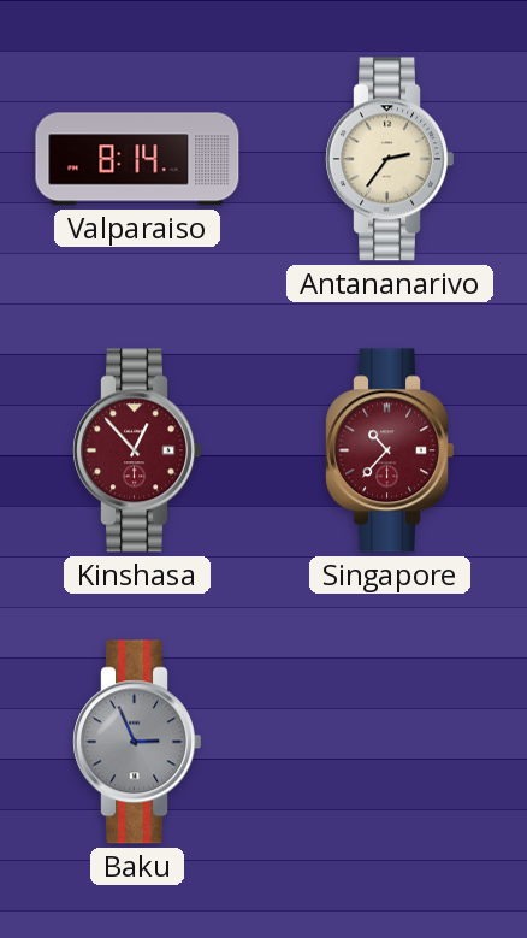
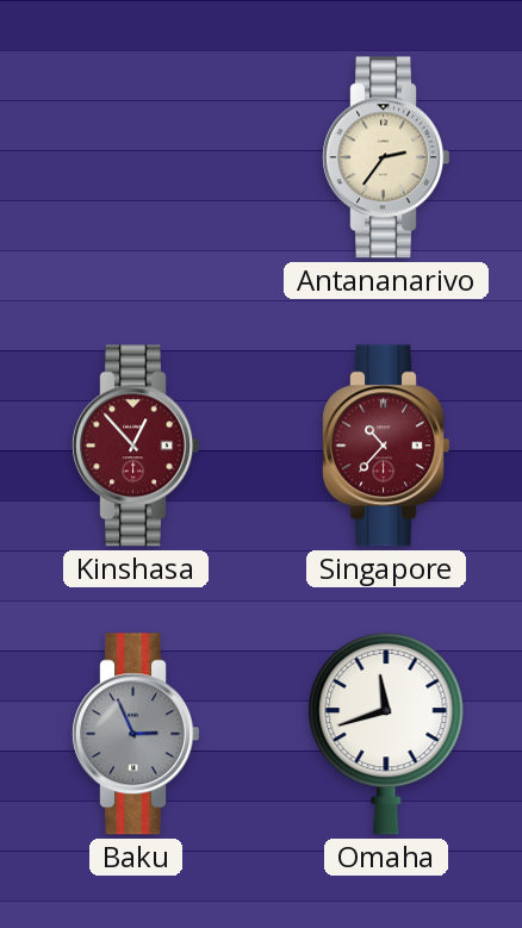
Valparaiso: 8:14 -> none (137, 159)
Omaha: none -> 11:42 (386, 734)
